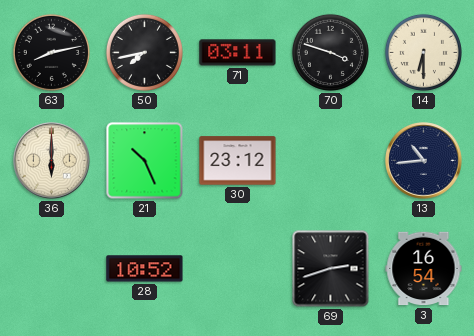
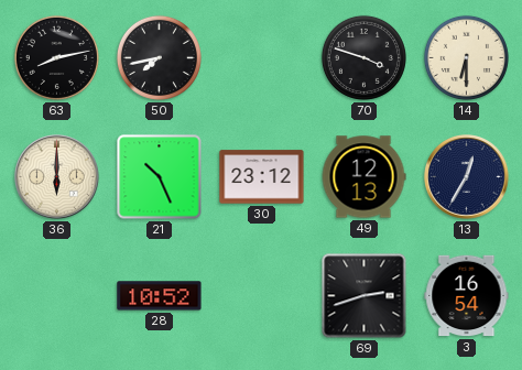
71: 03:11 -> none (238, 53)
49: none -> 12:13 (363, 177)
13: 10:44 -> 12:35 (467, 177)
